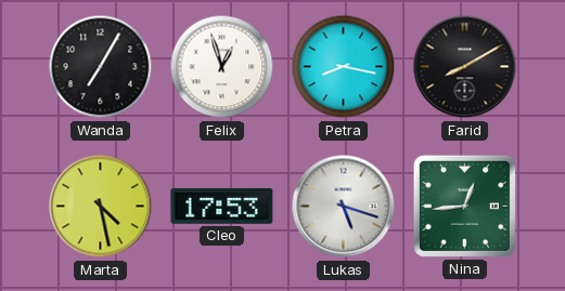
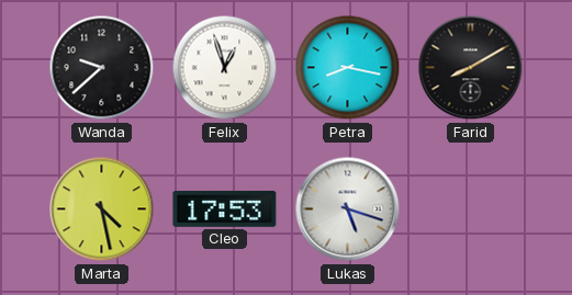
Wanda: 7:05 -> 9:38 (102, 68)
Nina: 12:44 -> none (464, 206)
